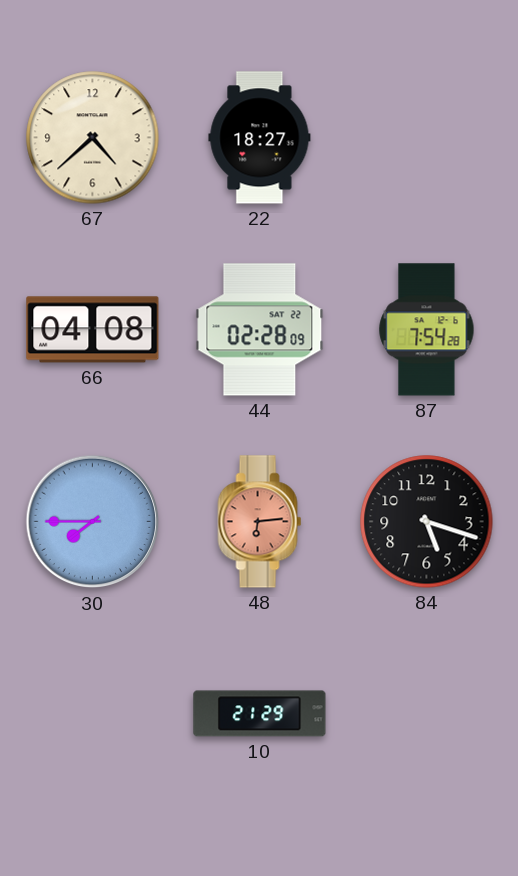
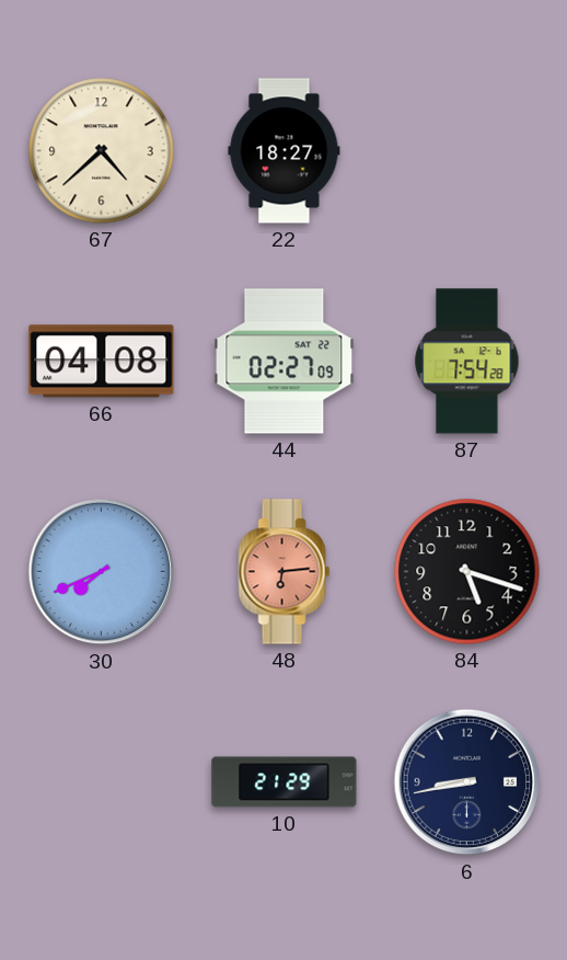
44: 02:28 -> 02:27 (285, 362)
30: 7:45 -> 7:41 (102, 572)
6: none -> 8:43 (467, 782)
